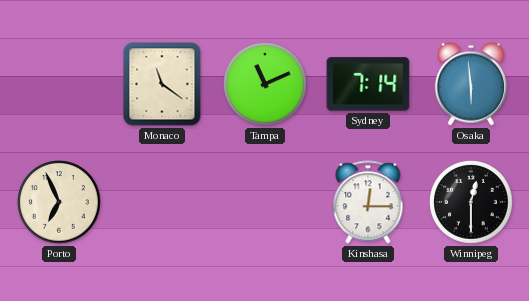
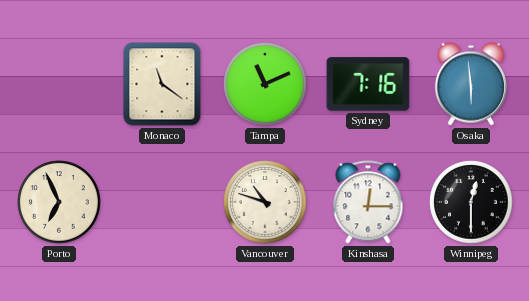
Sydney: 7:14 -> 7:16 (368, 84)
Vancouver: none -> 10:48 (265, 202)
